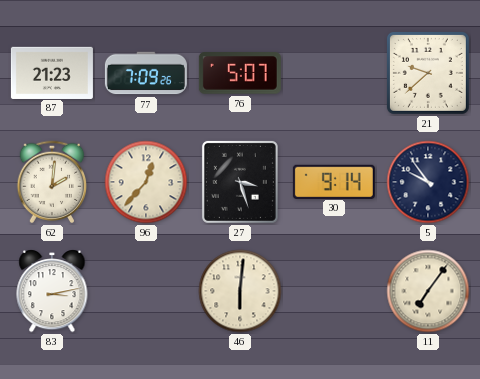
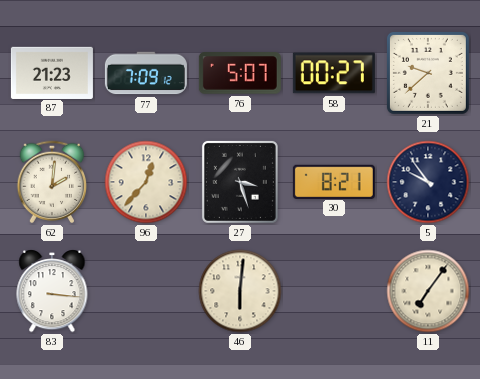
77: 7:09:26 -> 7:09:12 (146, 73)
58: none -> 00:27 (334, 73)
30: 9:14 -> 8:21 (334, 181)
83: 3:13 -> 3:16 (52, 292)
